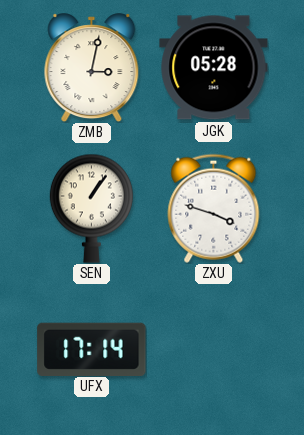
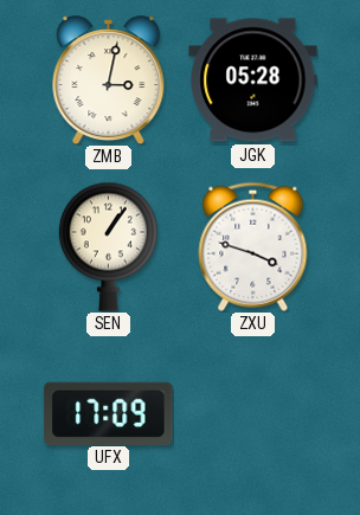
UFX: 17:14 -> 17:09 (109, 413)
